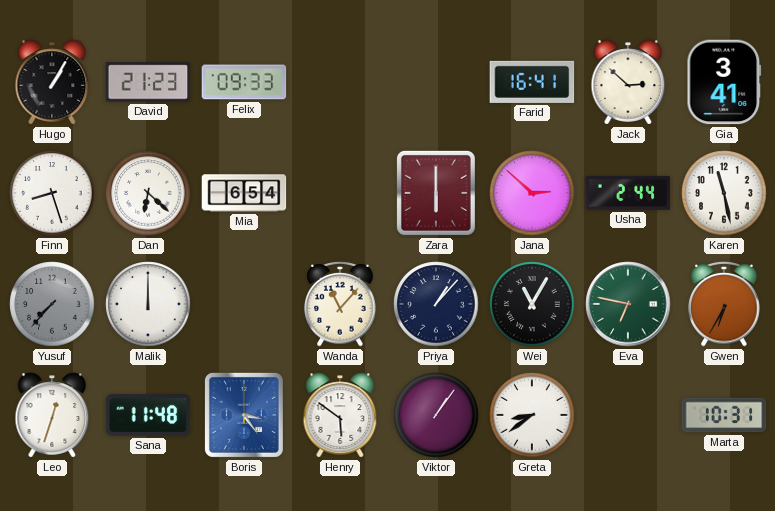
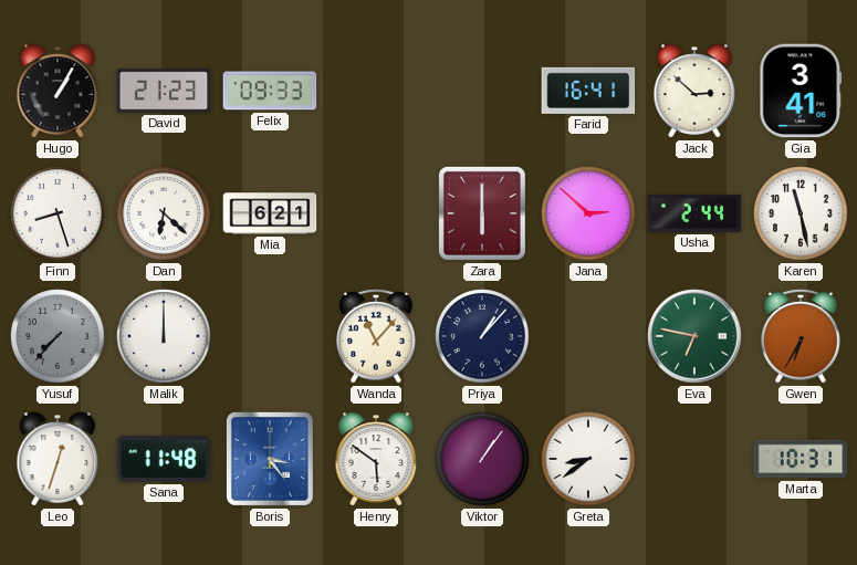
Mia: 6:54 -> 6:21 (270, 213)
Wei: 11:05 -> none (532, 304)
